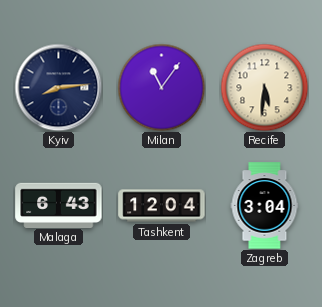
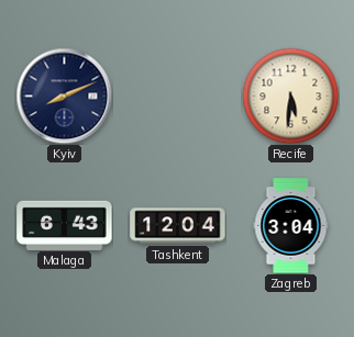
Kyiv: 8:14 -> 8:11 (64, 96)
Milan: 11:06 -> none (161, 87)
